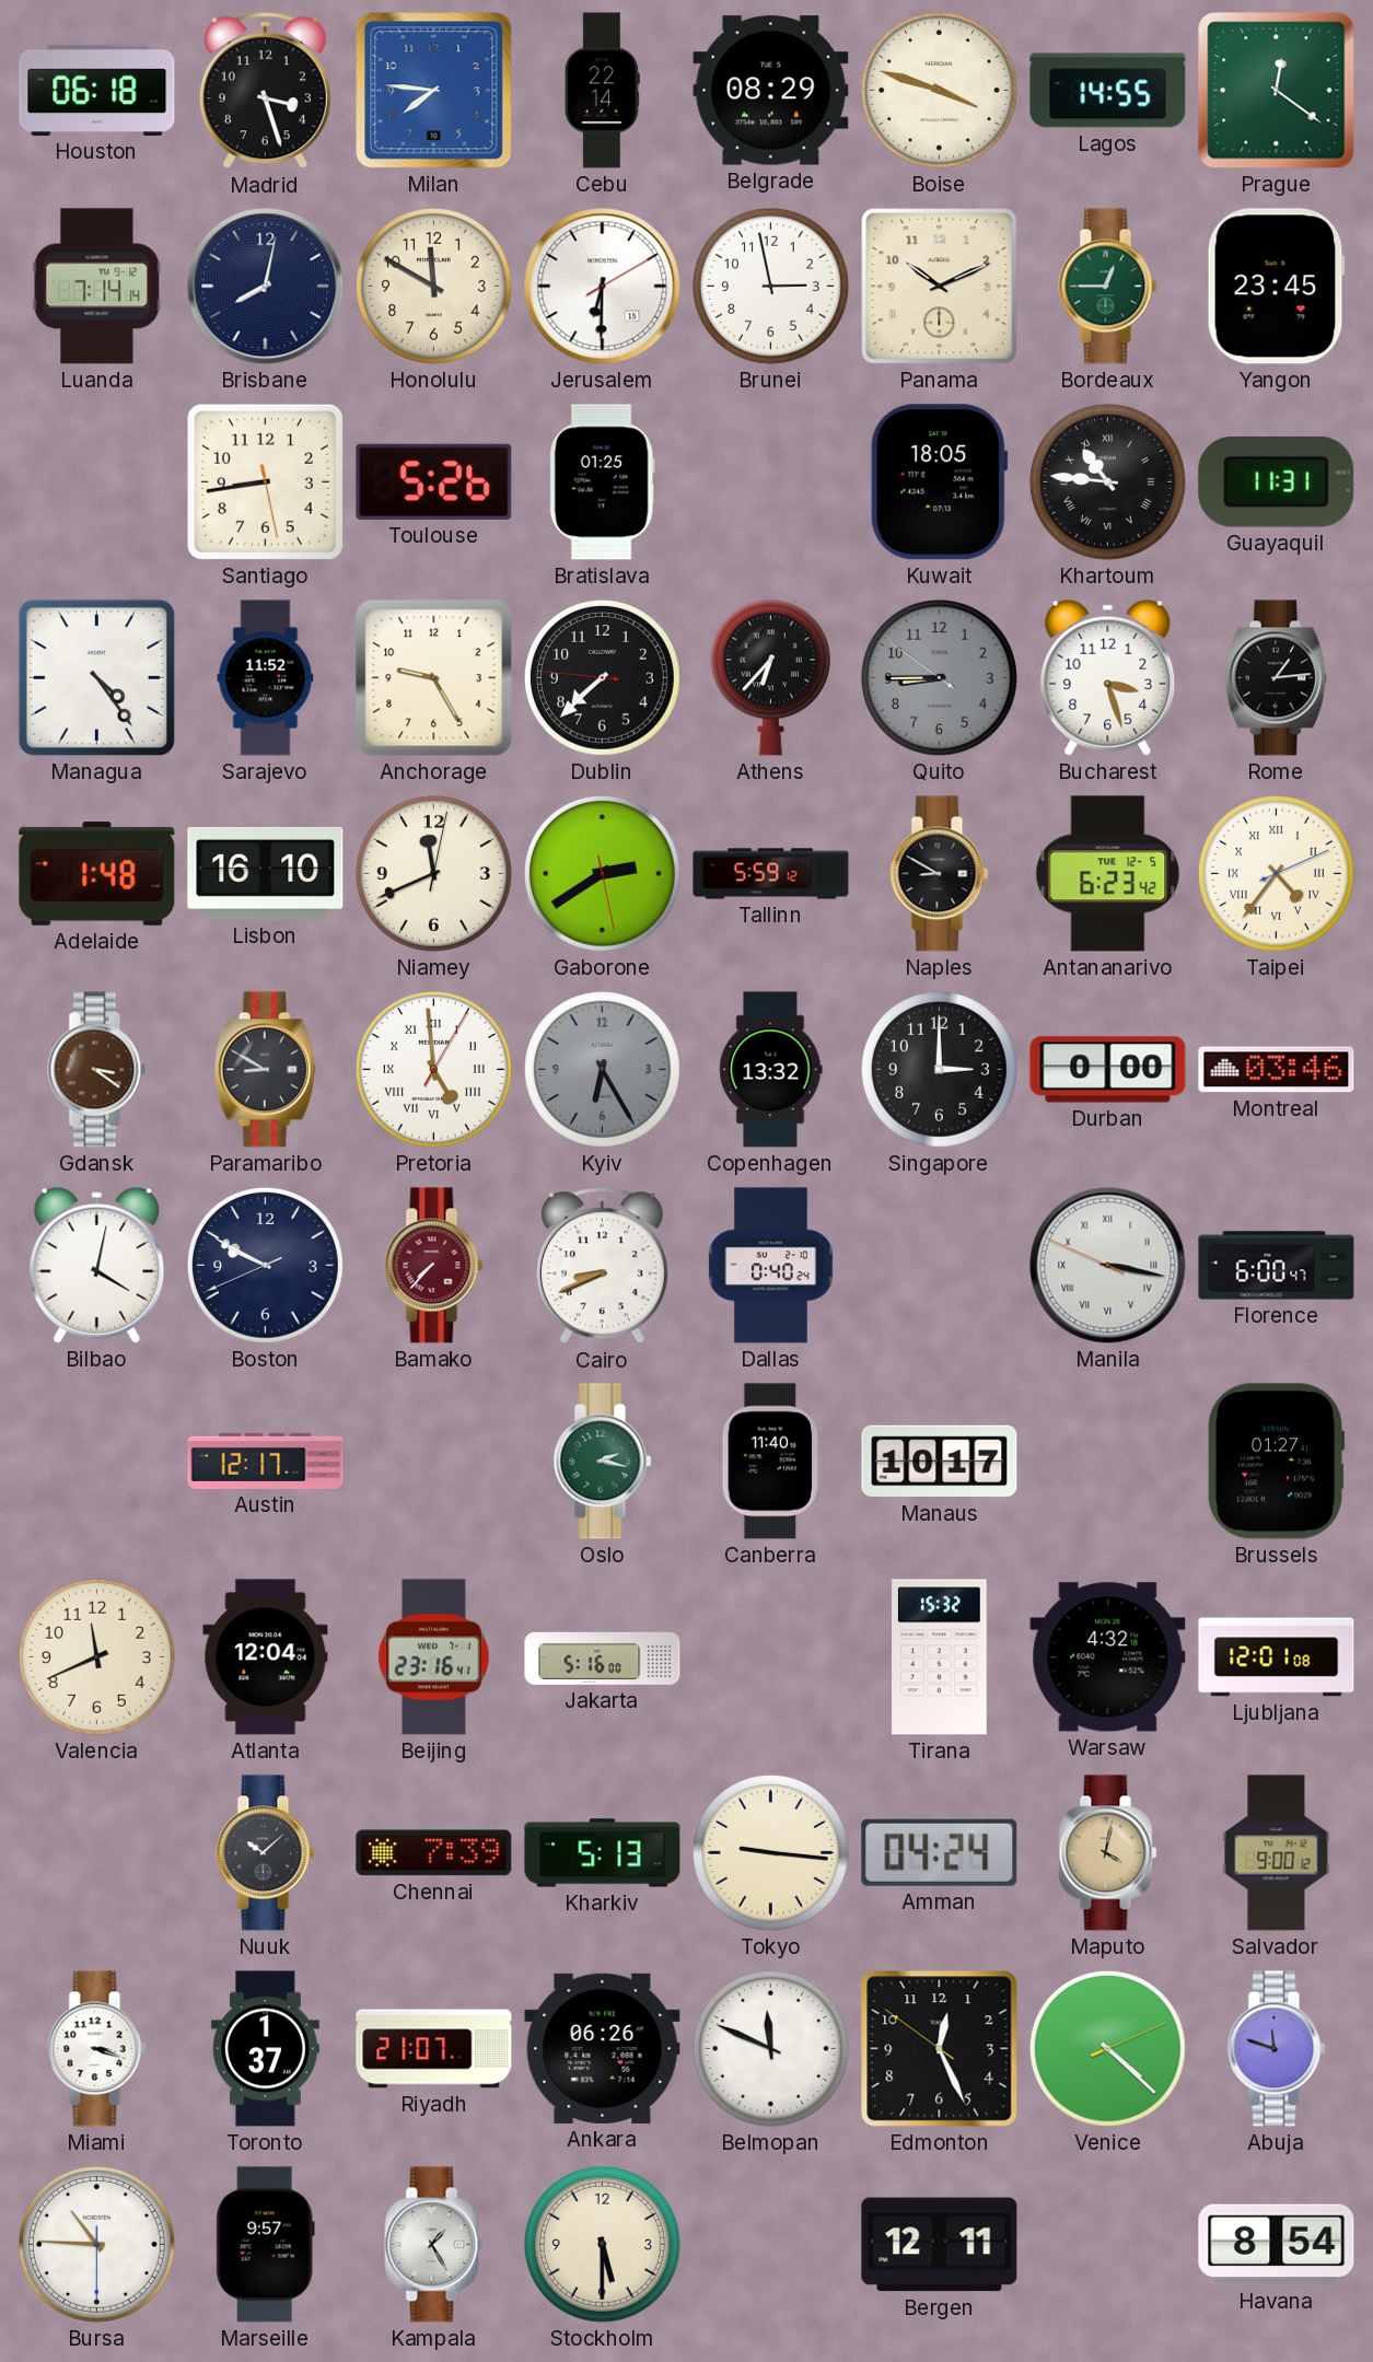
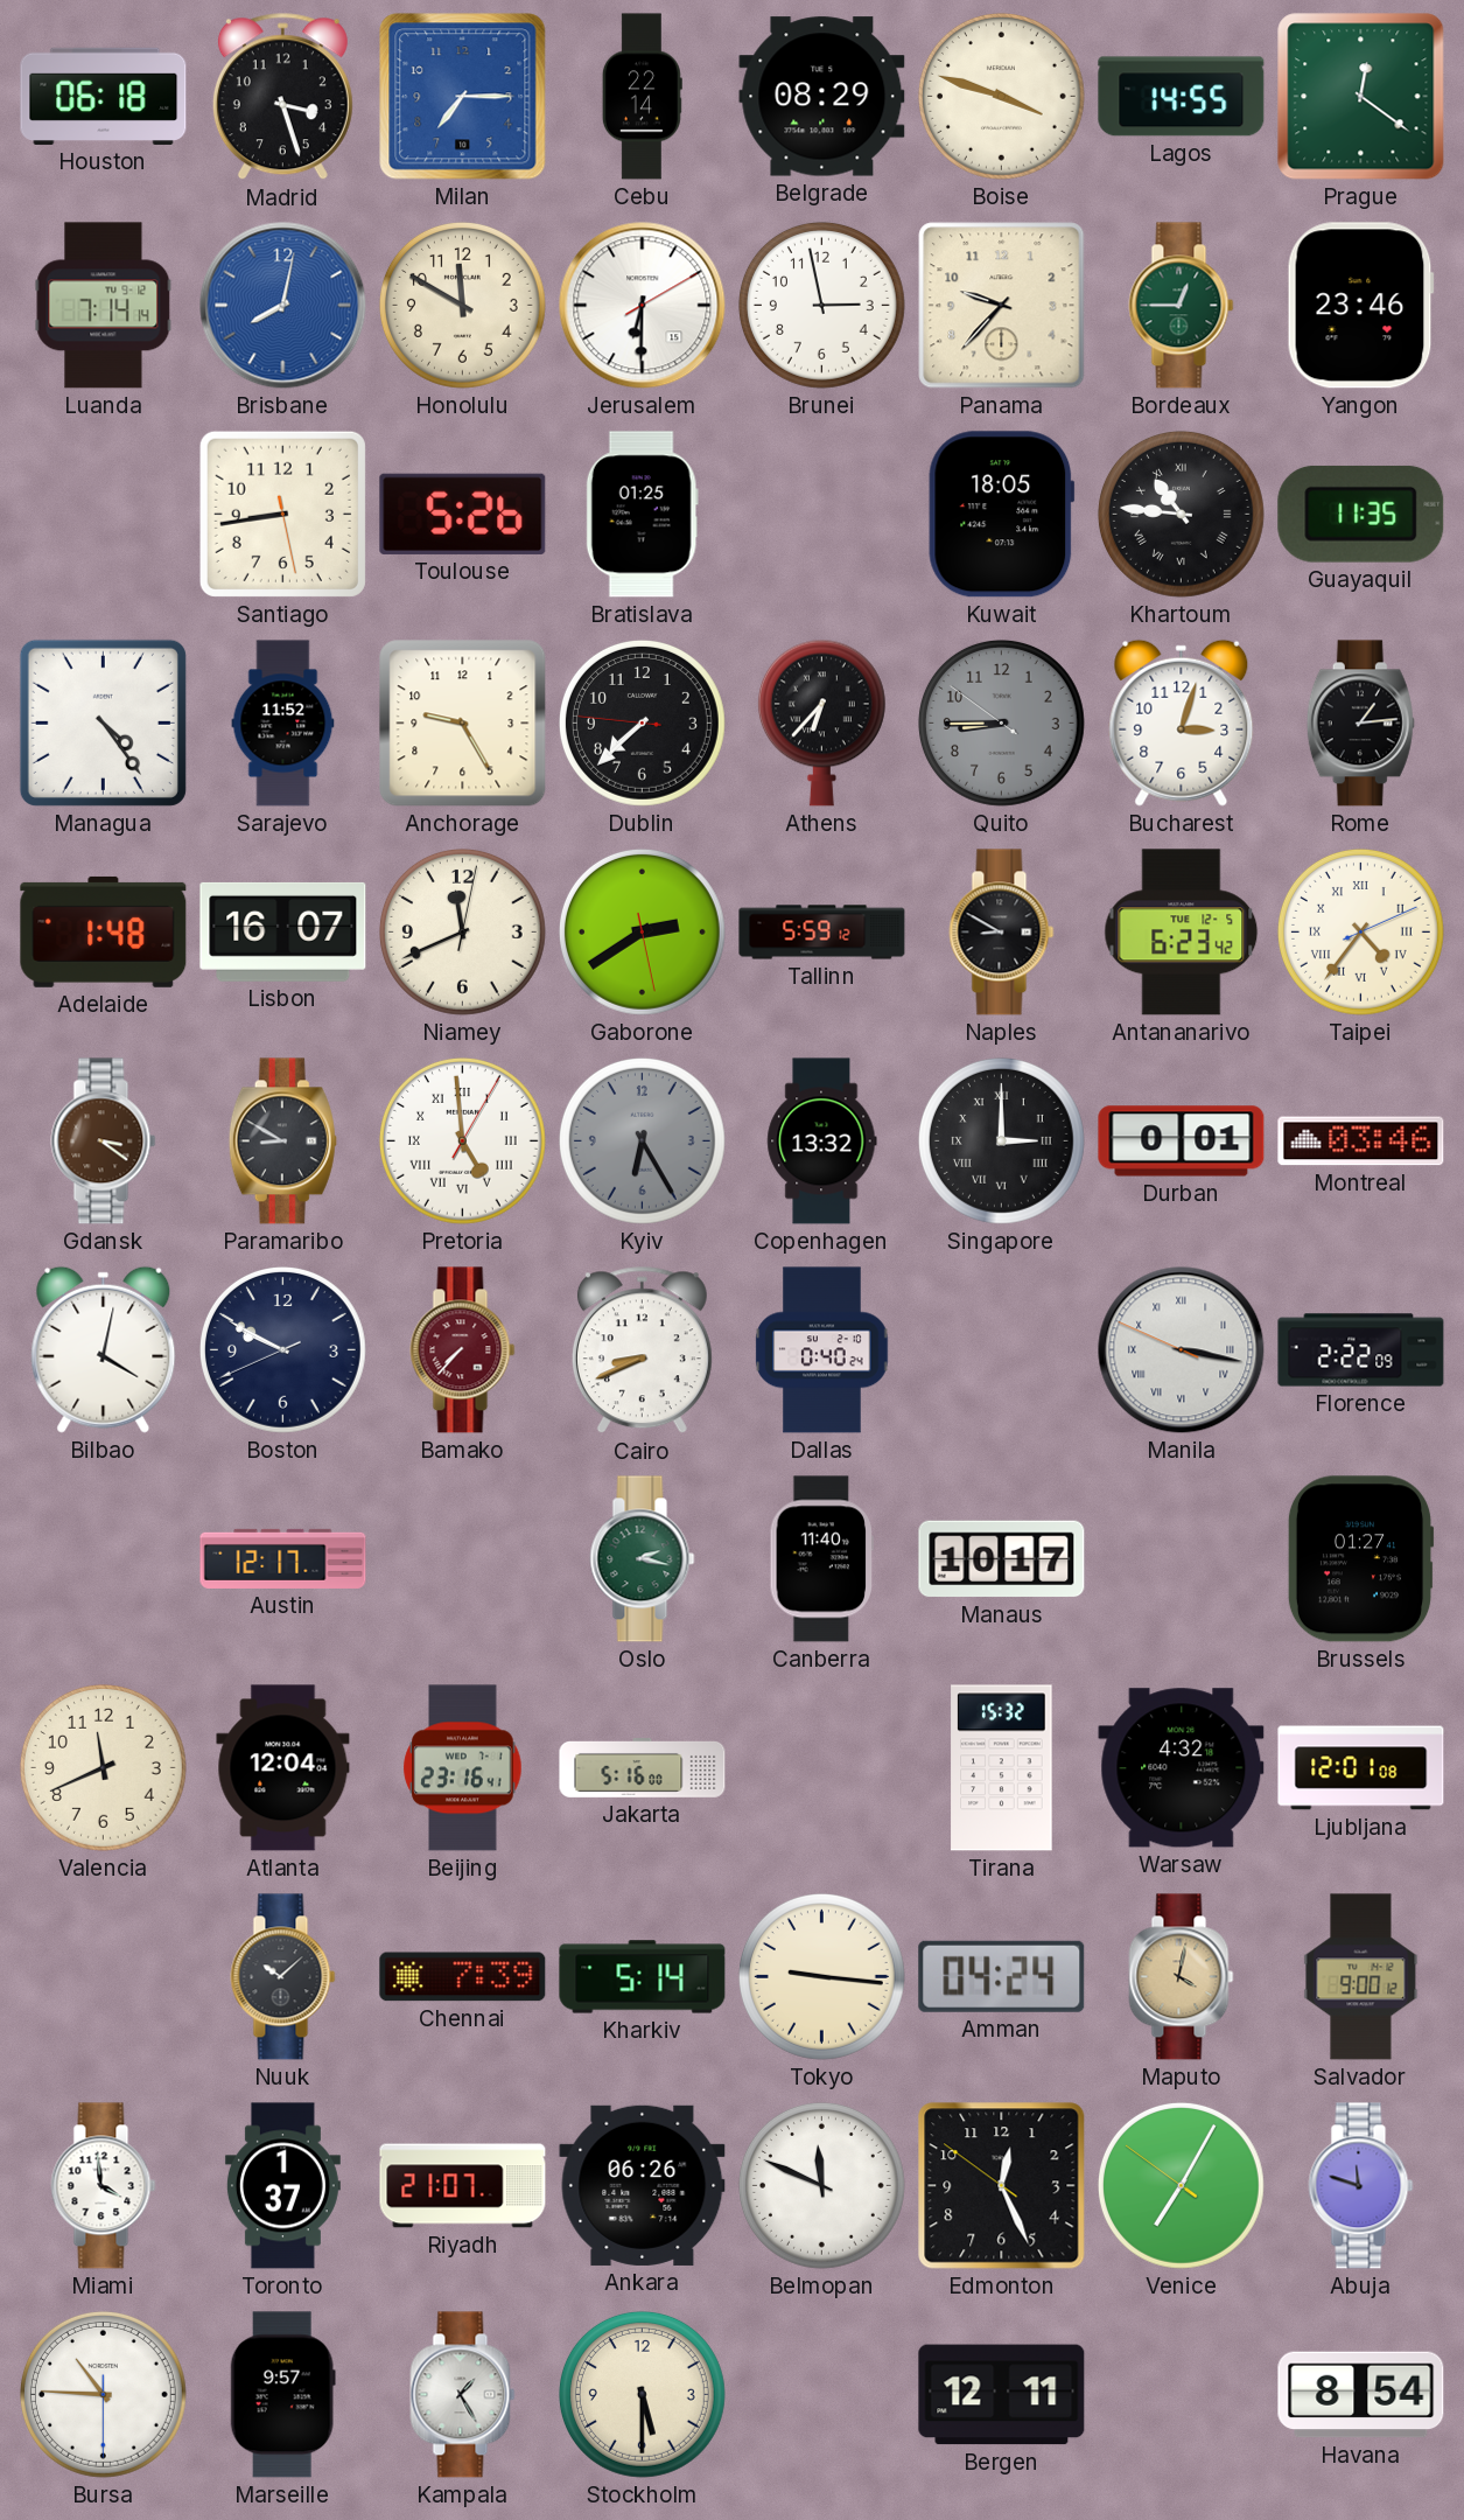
Milan: 7:46 -> 7:15 (463, 97)
Brisbane dial: navy -> blue (283, 306)
Panama: 10:11 -> 9:37 (1002, 306)
Yangon: 23:45 -> 23:46 (1360, 306)
Guayaquil: 11:31 -> 11:35 (1361, 514)
Bucharest: 3:27 -> 3:03 (1182, 723)
Lisbon: 16:10 -> 16:07 (283, 931)
Singapore numerals: Arabic -> Roman (1001, 1140)
Durban: 0:00 -> 0:01 (1182, 1142)
Florence: 6:00 -> 2:22 (1361, 1350)
Kharkiv: 5:13 -> 5:14 (643, 1977)
Miami: 3:18 -> 3:59 (104, 2186)
Venice: 4:22 -> 7:04 (1181, 2185)
